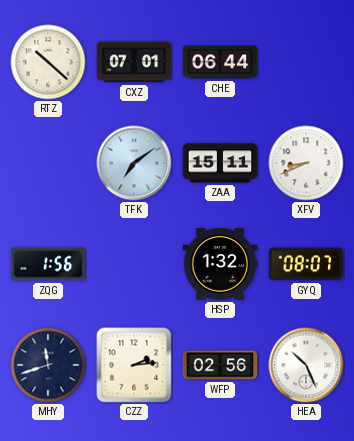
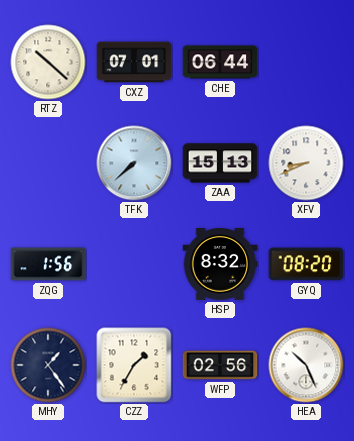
TFK: 7:09 -> 7:38 (134, 163)
ZAA: 15:11 -> 15:13 (220, 163)
HSP: 1:32 -> 8:32 (220, 265)
GYQ: 08:07 -> 08:20 (306, 264)
MHY: 11:42 -> 1:24 (48, 365)
CZZ: 2:14 -> 1:35 (134, 365)
